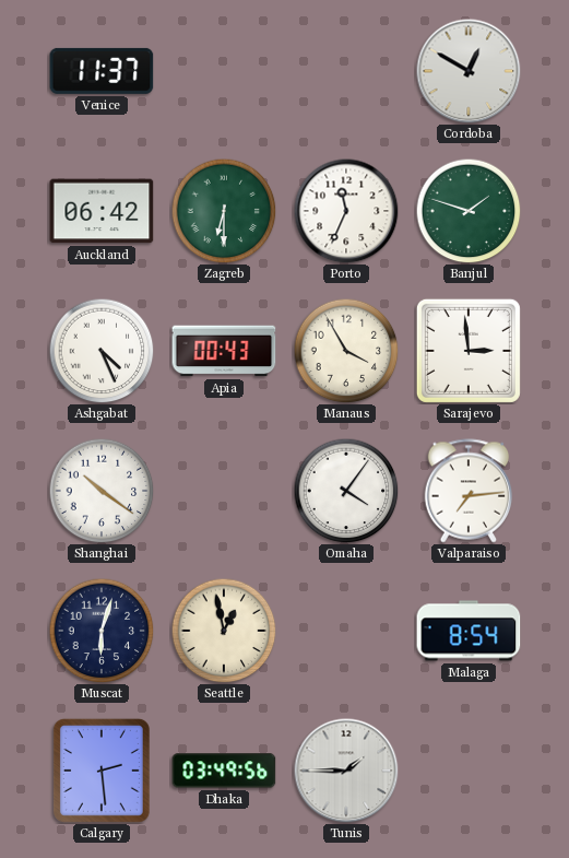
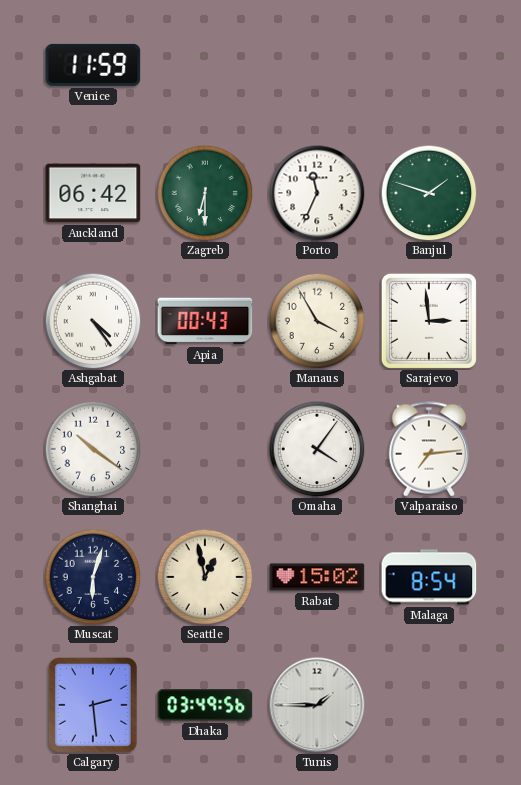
Venice: 11:37 -> 11:59 (93, 65)
Cordoba: 12:50 -> none (469, 71)
Ashgabat: 4:26 -> 4:24 (93, 321)
Rabat: none -> 15:02 (317, 577)
